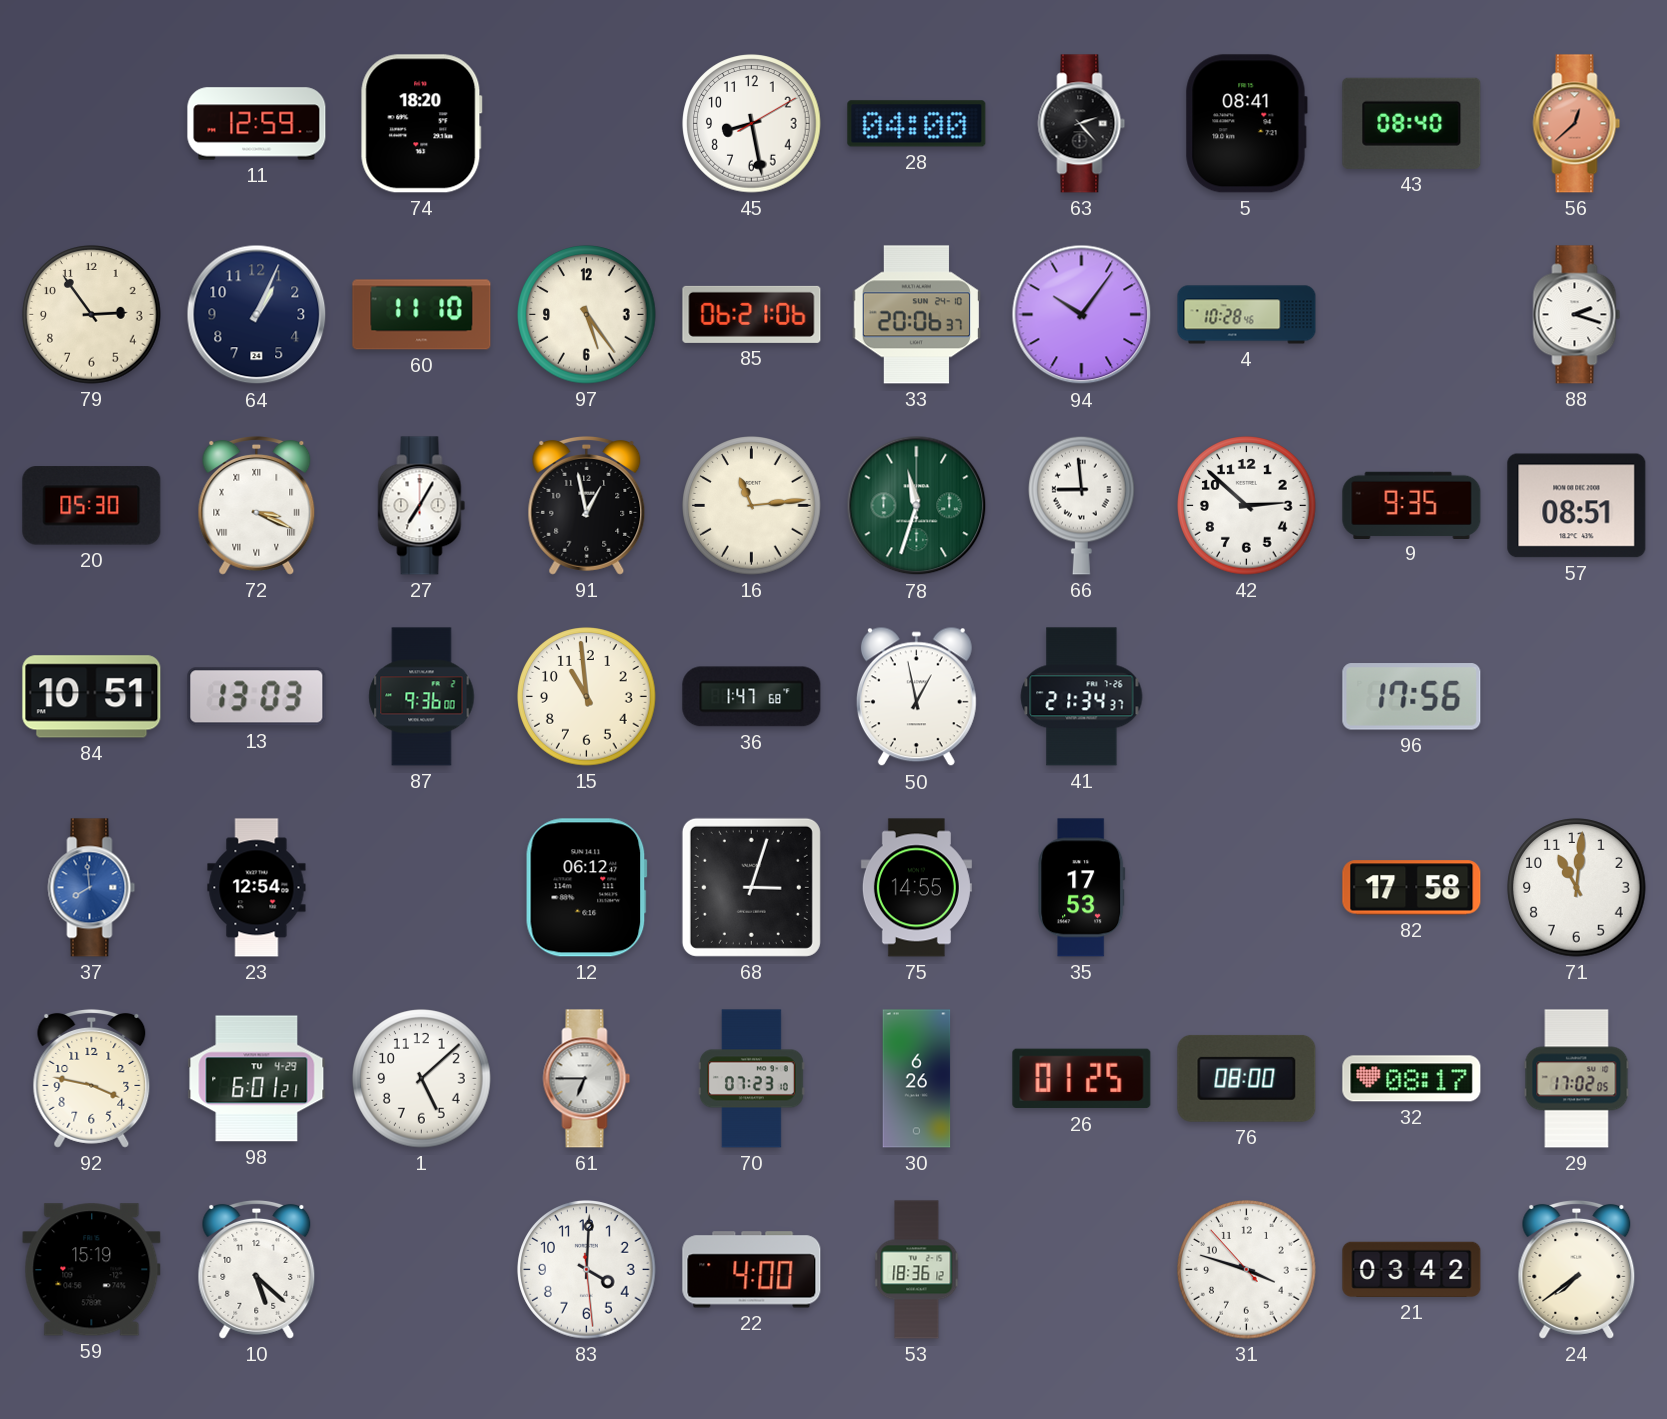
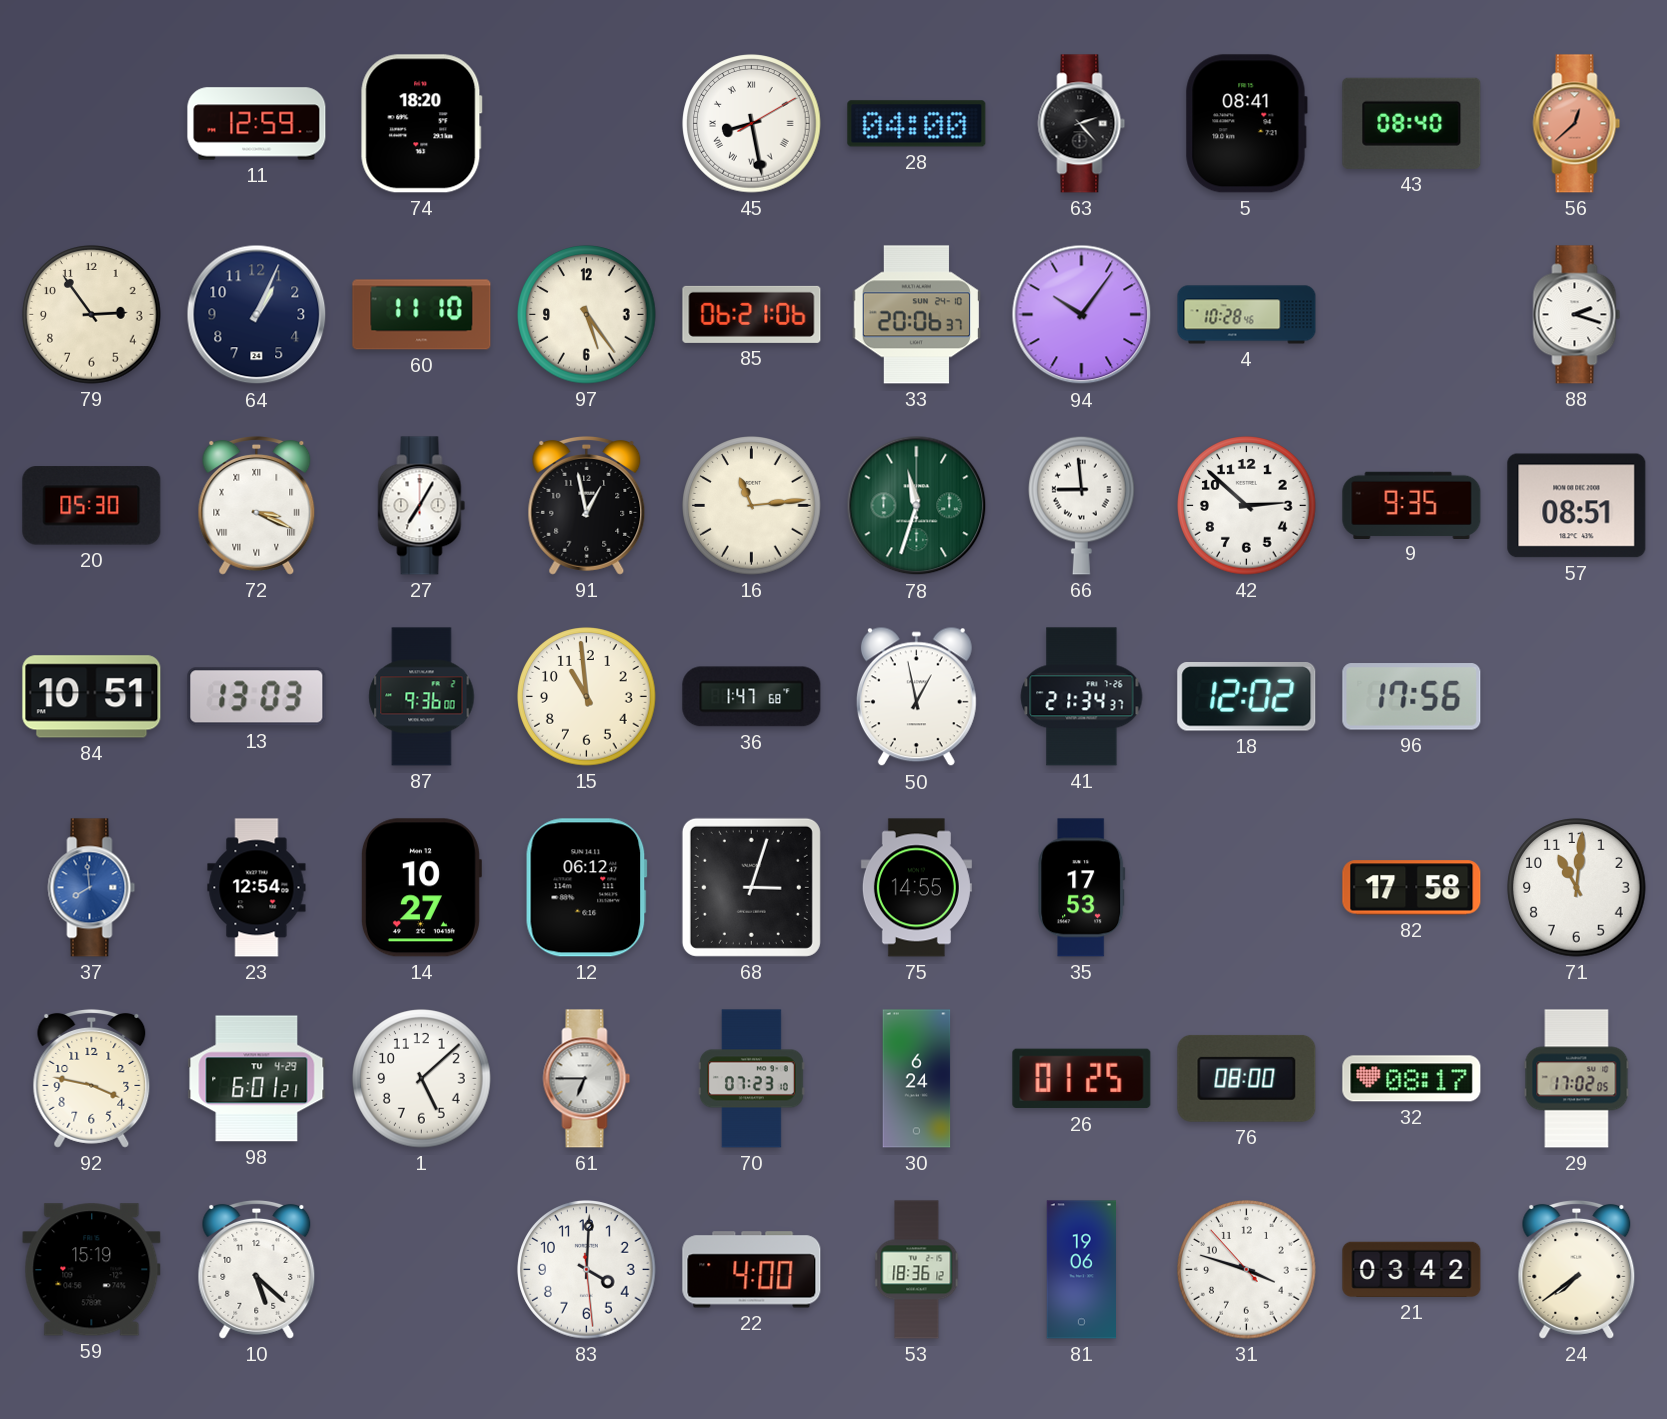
45 numerals: Arabic -> Roman (752, 124)
18: none -> 12:02 (1247, 697)
14: none -> 10:27 (421, 888)
30: 6:26 -> 6:24 (917, 1079)
81: none -> 19:06 (1081, 1270)
